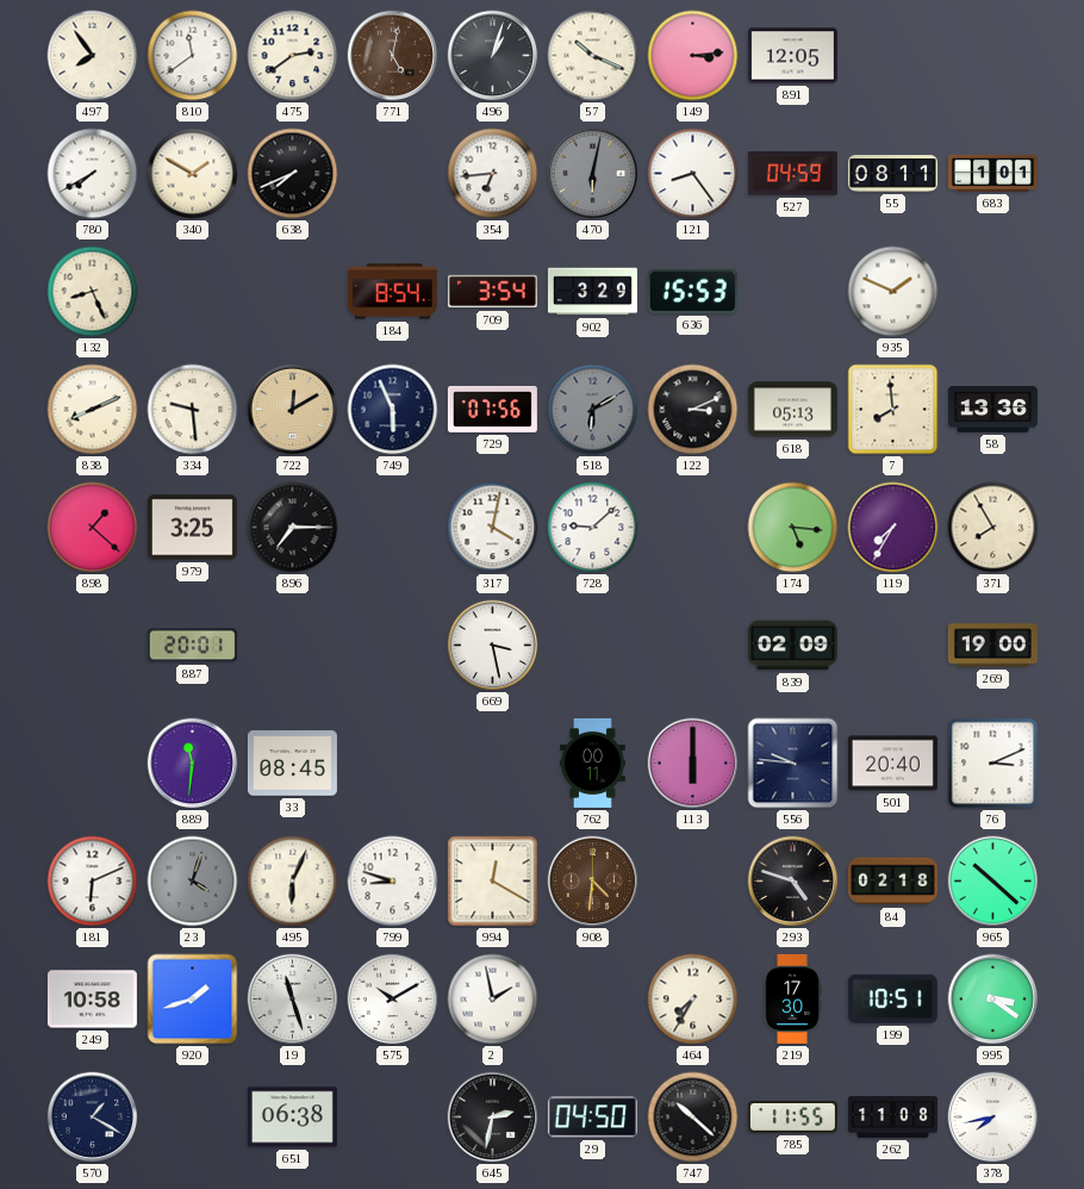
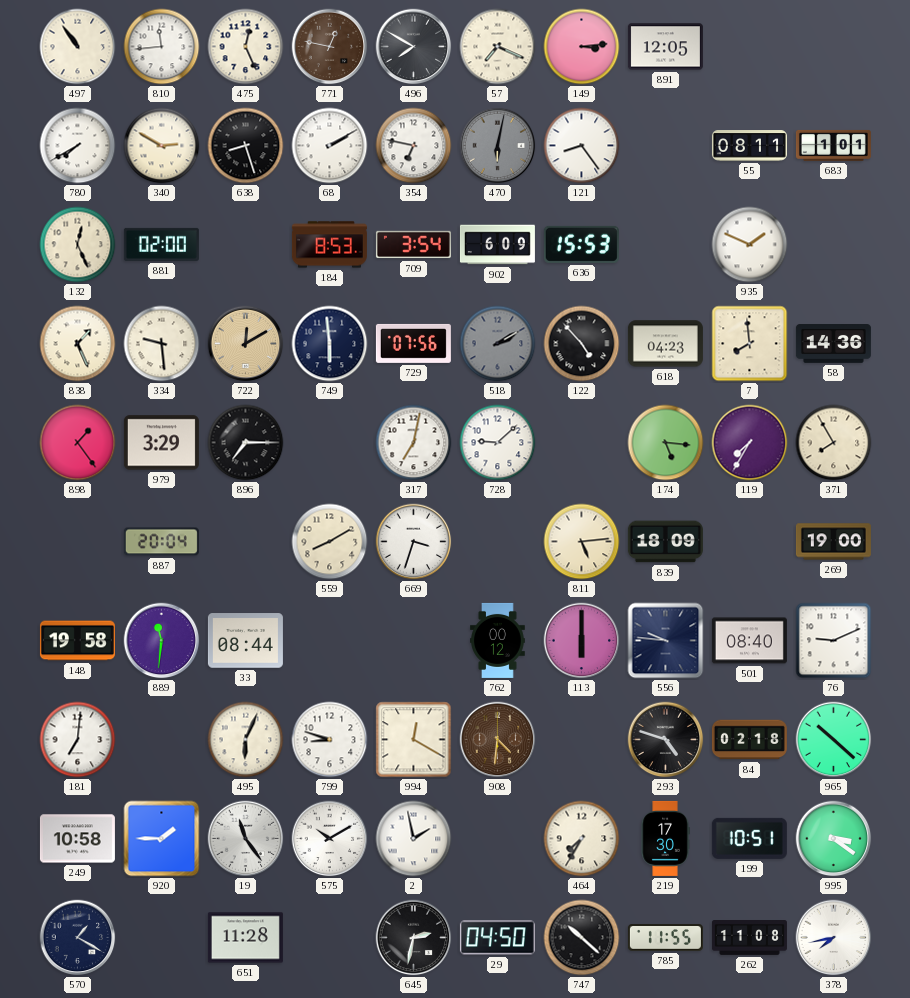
497: 7:54 -> 10:54 (78, 47)
810: 11:39 -> 11:44 (162, 47)
475: 2:39 -> 12:26 (246, 47)
771: 5:02 -> 12:47 (330, 47)
496: 1:03 -> 7:50 (414, 47)
57: 10:19 -> 7:19 (498, 47)
340: 1:50 -> 2:50 (162, 146)
638: 7:41 -> 8:27 (246, 146)
68: none -> 2:10 (330, 146)
354: 6:44 -> 6:47 (414, 146)
527: 04:59 -> none (792, 174)
132: 8:26 -> 12:26 (78, 245)
881: none -> 02:00 (161, 244)
184: 8:54 -> 8:53 (329, 245)
902: 3:29 -> 6:09 (497, 245)
838: 8:11 -> 1:26 (78, 344)
749: 5:56 -> 5:59 (330, 344)
518: 6:10 -> 2:10 (498, 344)
122: 3:11 -> 4:53 (582, 344)
618: 05:13 -> 04:23 (665, 344)
58: 13:36 -> 14:36 (833, 344)
898: 1:22 -> 1:24 (78, 443)
979: 3:25 -> 3:29 (161, 443)
317: 4:02 -> 7:02 (414, 443)
887: 20:01 -> 20:04 (161, 542)
559: none -> 8:10 (330, 542)
669: 3:28 -> 3:33 (414, 542)
811: none -> 5:14 (582, 542)
839: 02:09 -> 18:09 (665, 542)
148: none -> 19:58 (77, 641)
33: 08:45 -> 08:44 (245, 641)
762: 00:11 -> 00:12 (498, 640)
501: 20:40 -> 08:40 (749, 641)
76: 3:11 -> 9:11 (834, 641)
181: 6:11 -> 7:01 (78, 740)
23: 4:03 -> none (193, 882)
920: 1:42 -> 1:45 (162, 839)
19: 11:27 -> 11:24 (246, 839)
651: 06:38 -> 11:28 (245, 938)
